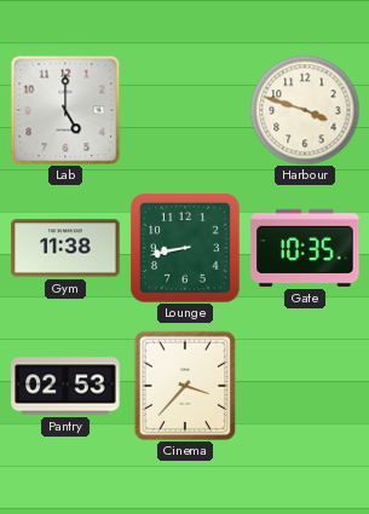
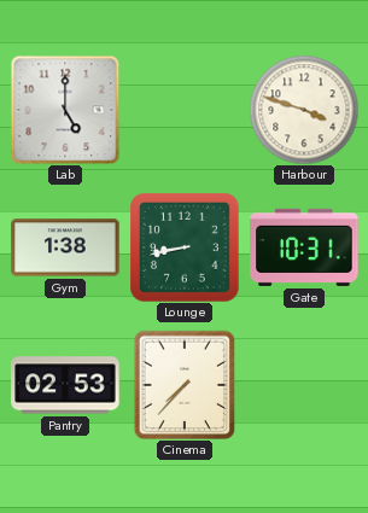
Gym: 11:38 -> 1:38 (65, 247)
Gate: 10:35 -> 10:31 (304, 247)
Cinema: 3:37 -> 7:37 (183, 384)
